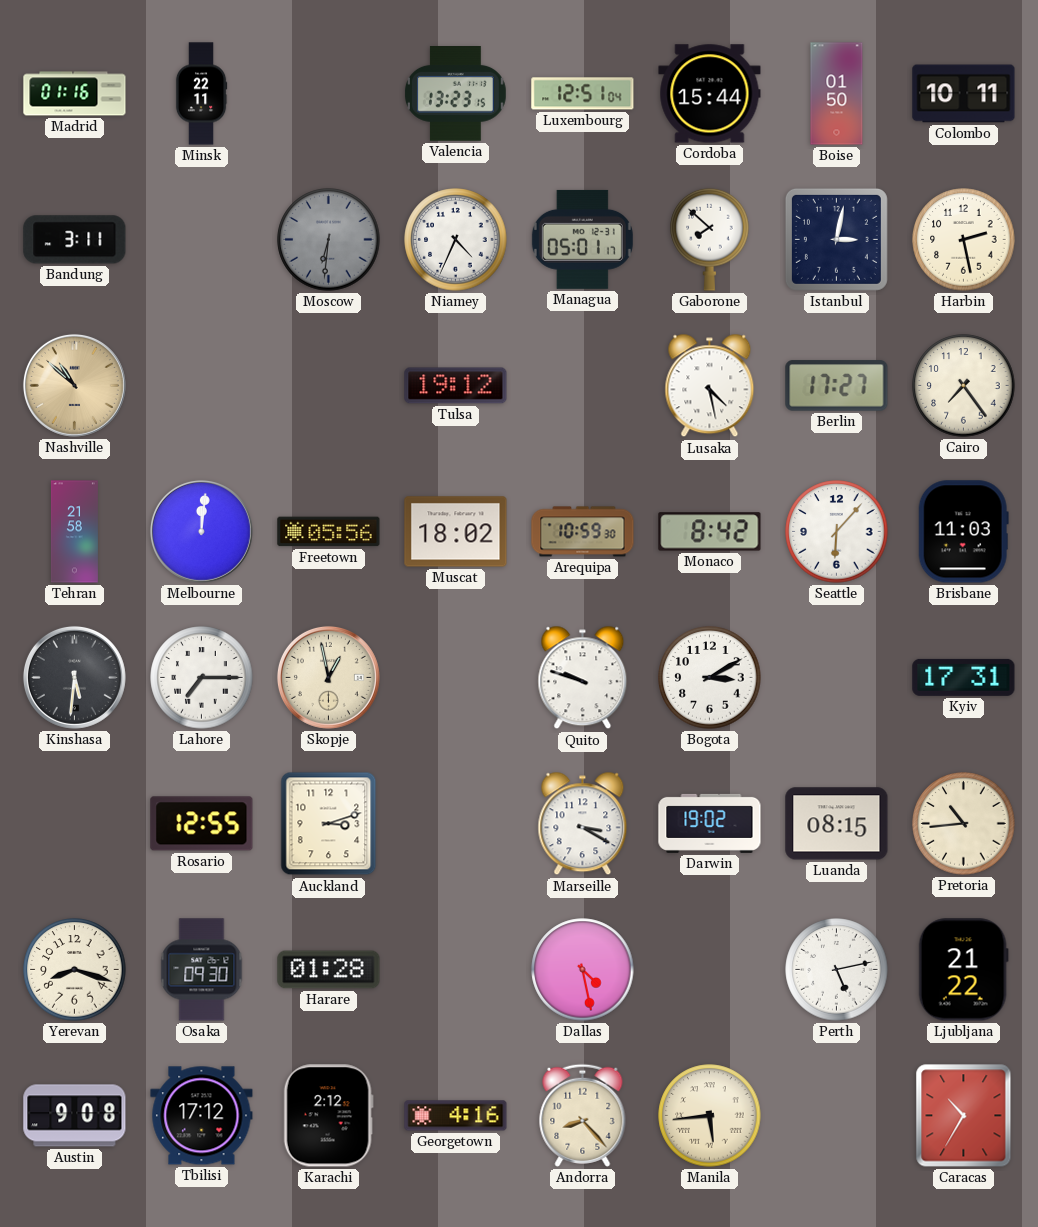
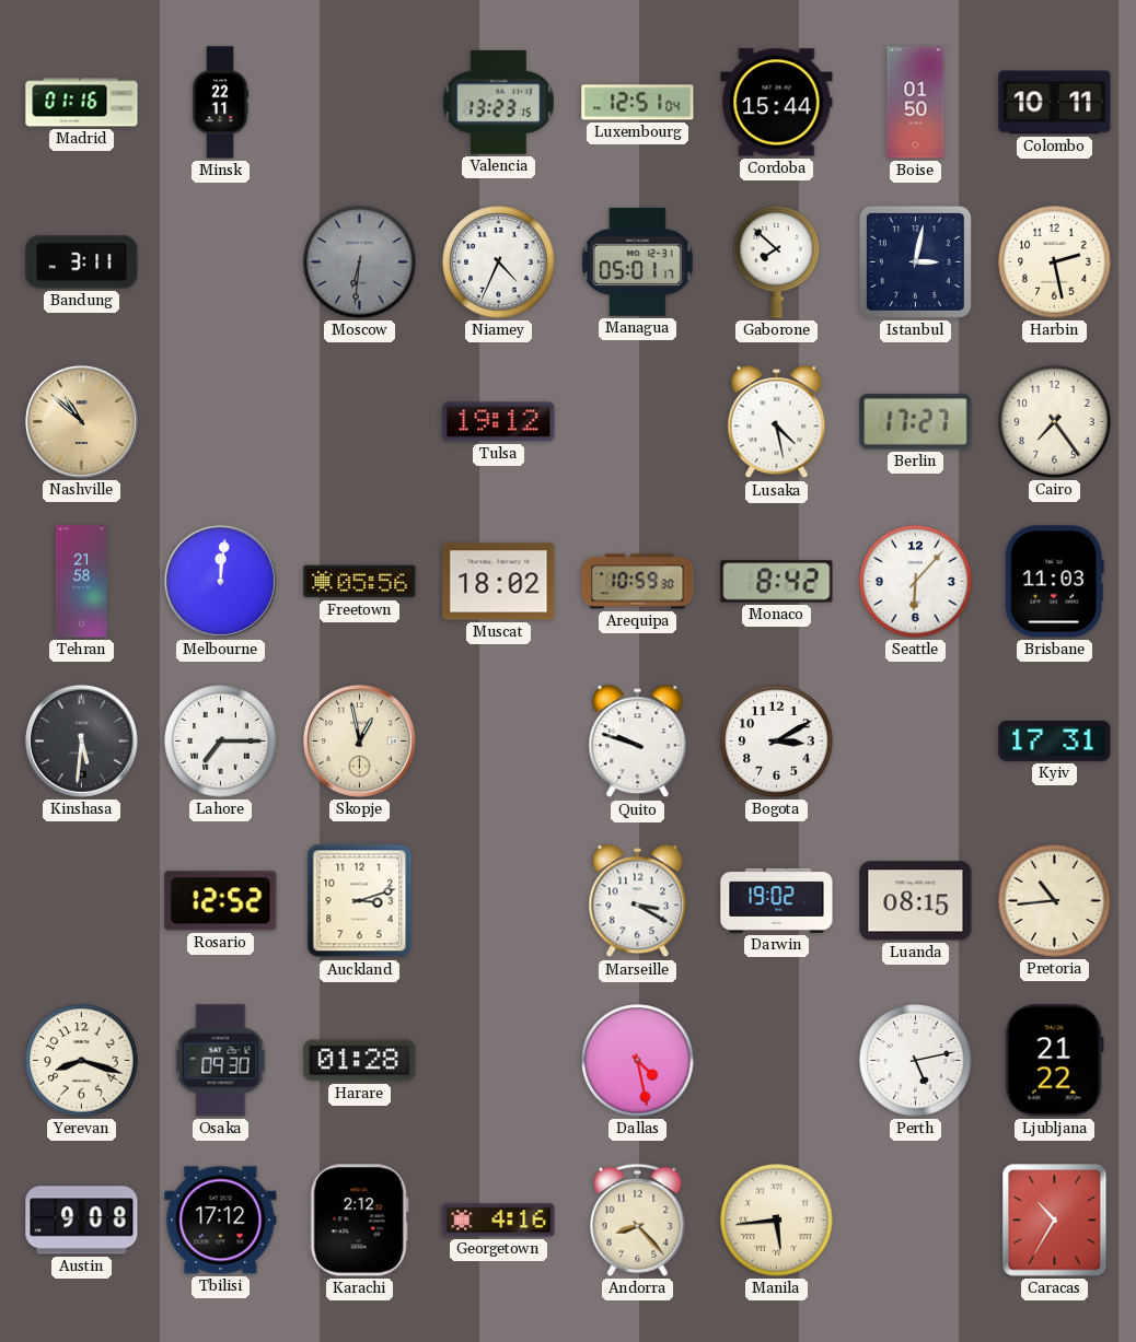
Rosario: 12:55 -> 12:52 (221, 901)
